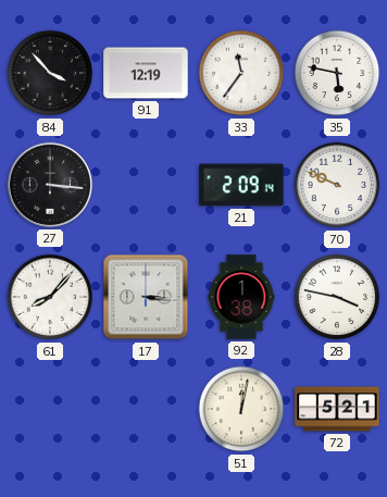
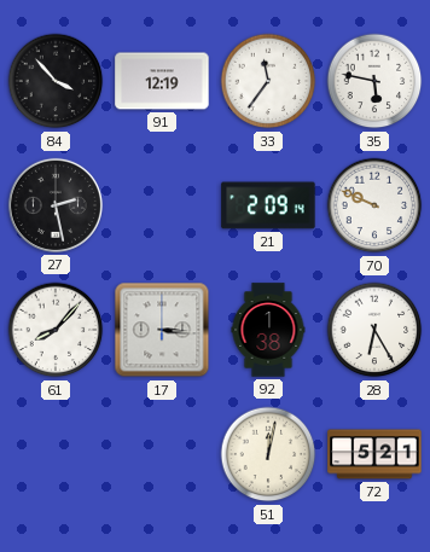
27: 3:16 -> 2:28 (56, 205)
28: 3:47 -> 6:25 (374, 330)
